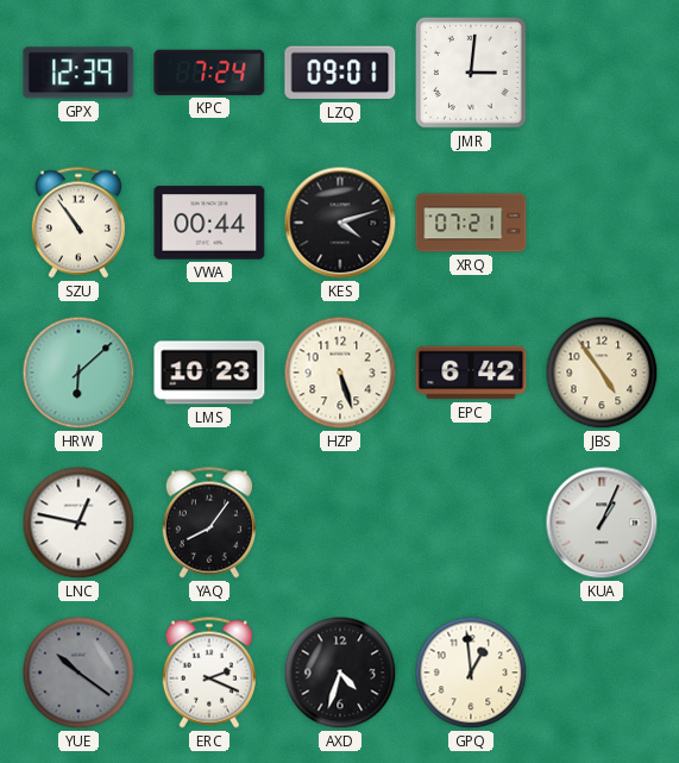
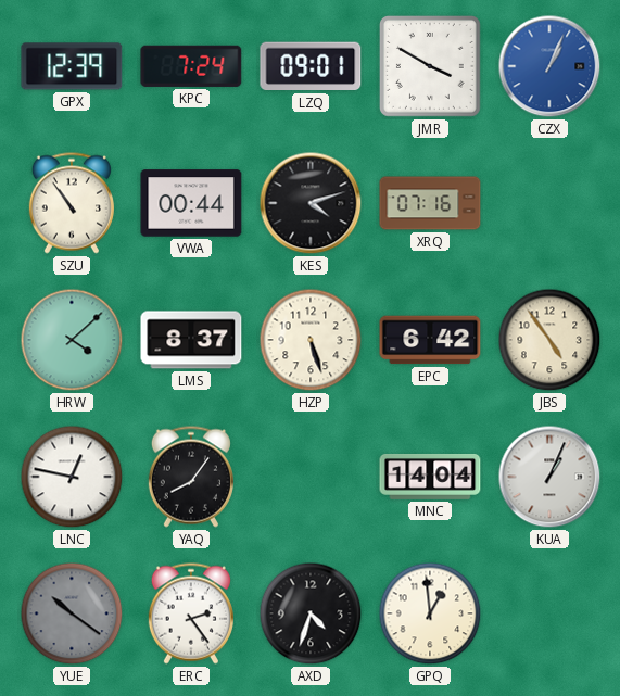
JMR: 3:01 -> 3:50 (430, 66)
CZX: none -> 1:04 (549, 66)
XRQ: 07:21 -> 07:16 (430, 203)
HRW: 6:08 -> 4:08 (72, 340)
LMS: 10:23 -> 8:37 (191, 340)
MNC: none -> 14:04 (430, 477)
ERC: 2:19 -> 2:24 (191, 613)
